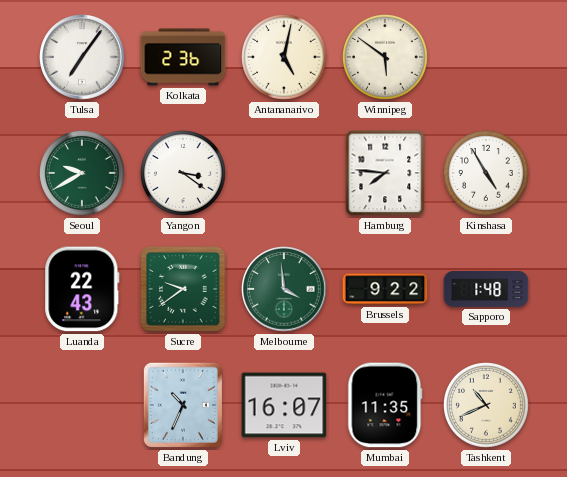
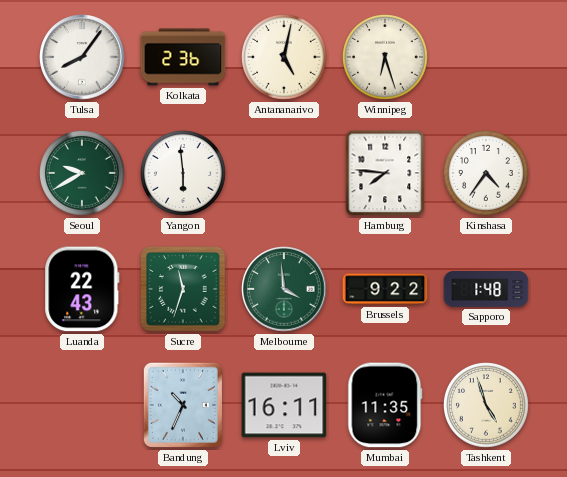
Tulsa: 7:06 -> 8:06 (82, 57)
Winnipeg: 5:51 -> 6:27 (386, 58)
Yangon: 3:21 -> 5:59 (184, 174)
Kinshasa: 4:55 -> 4:36 (487, 174)
Sucre: 9:39 -> 11:33 (183, 289)
Lviv: 16:07 -> 16:11 (284, 405)
Tashkent: 10:41 -> 4:57 (487, 406)
